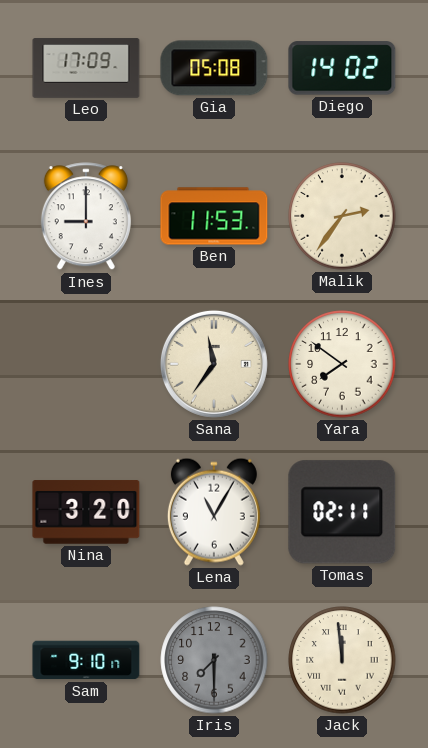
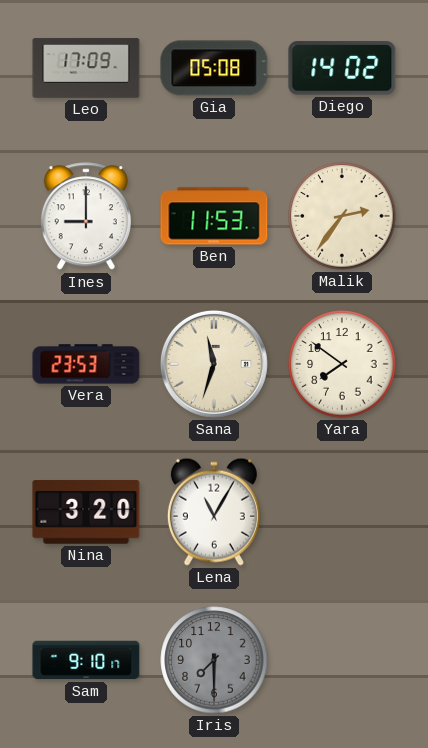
Vera: none -> 23:53 (86, 364)
Sana: 11:36 -> 11:33 (214, 364)
Tomas: 02:11 -> none (342, 512)
Jack: 11:59 -> none (342, 660)
